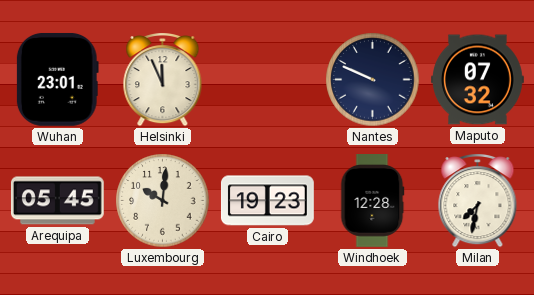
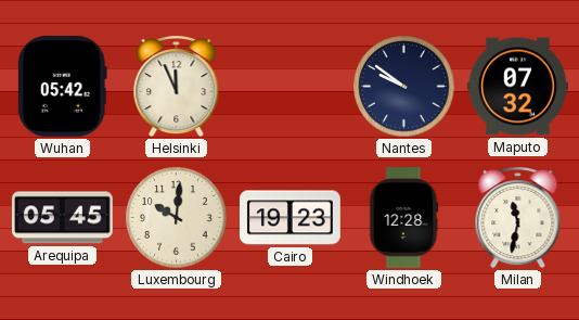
Wuhan: 23:01 -> 05:42 (62, 86)
Nantes: 9:49 -> 9:51 (404, 87)
Milan: 7:32 -> 11:32 (518, 218)
